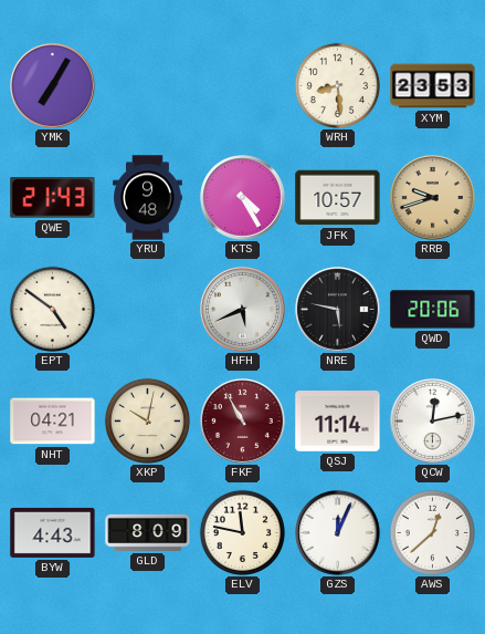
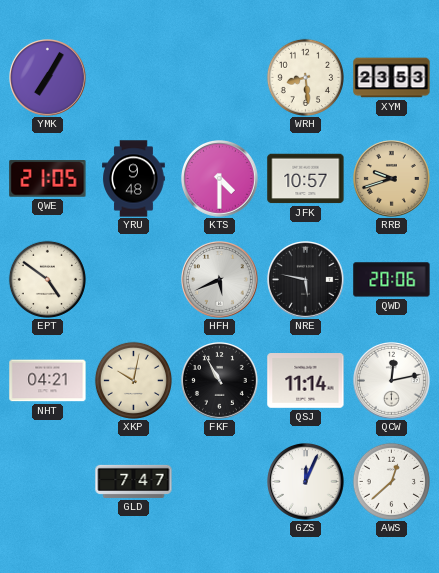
QWE: 21:43 -> 21:05 (48, 179)
KTS: 4:25 -> 4:30 (220, 179)
FKF dial: burgundy -> black (220, 381)
BYW: 4:43 -> none (53, 532)
GLD: 8:09 -> 7:47 (134, 481)
ELV: 11:47 -> none (242, 532)
